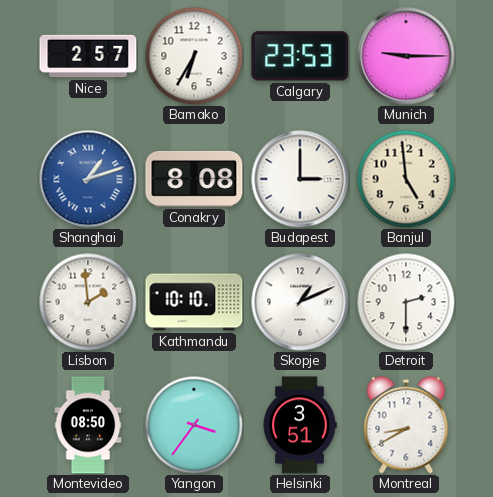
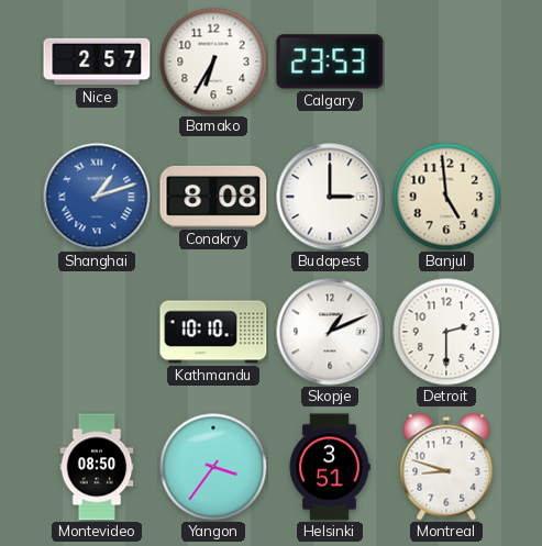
Munich: 9:15 -> none (406, 56)
Lisbon: 1:59 -> none (88, 302)
Montreal: 8:40 -> 8:48 (446, 467)
